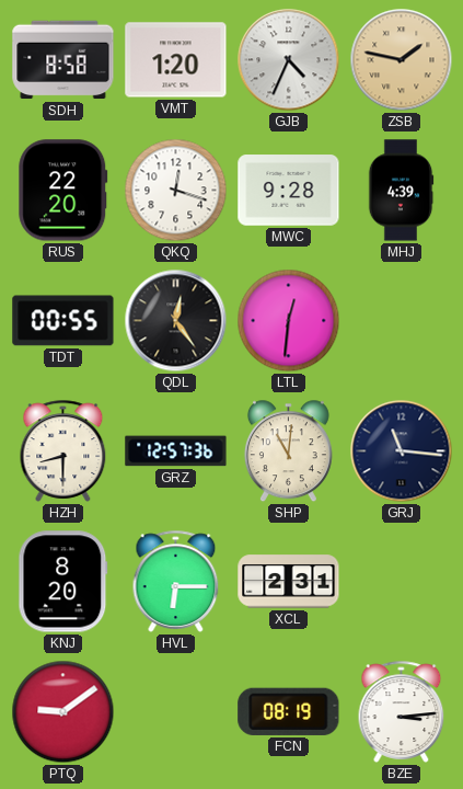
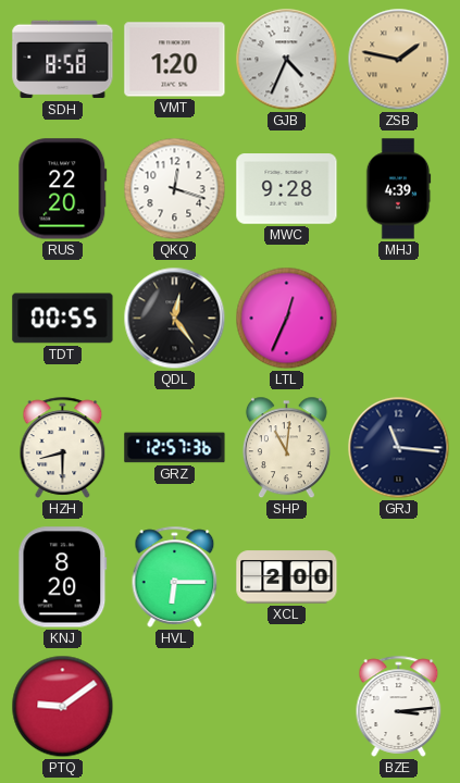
LTL: 12:31 -> 12:34 (287, 319)
XCL: 2:31 -> 2:00 (287, 577)
FCN: 08:19 -> none (289, 711)
